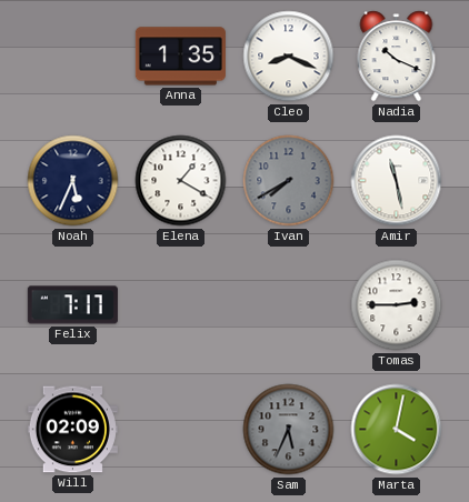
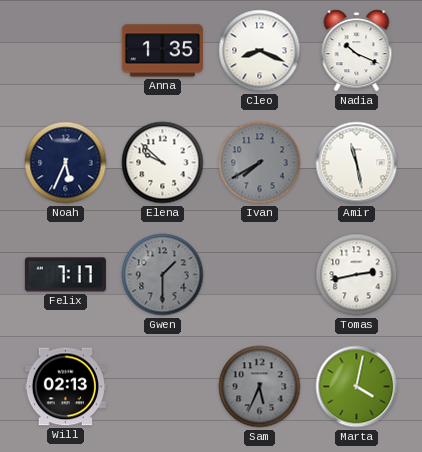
Elena: 1:20 -> 9:52 (163, 163)
Gwen: none -> 1:30 (163, 275)
Tomas: 2:45 -> 2:43 (357, 275)
Will: 02:09 -> 02:13 (65, 387)
